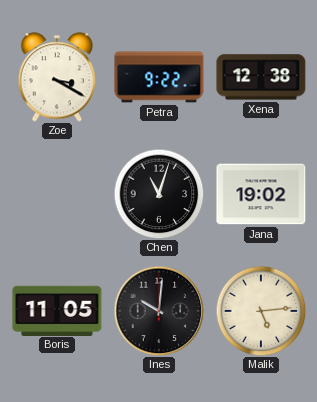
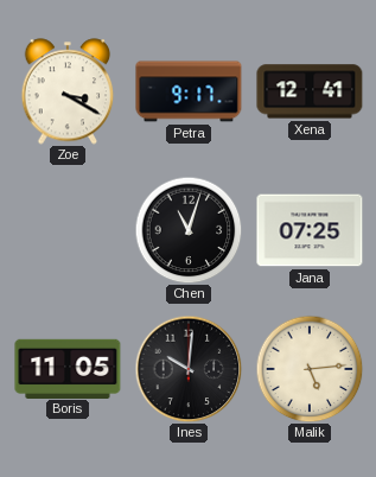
Petra: 9:22 -> 9:17 (189, 91)
Xena: 12:38 -> 12:41 (310, 91)
Jana: 19:02 -> 07:25 (310, 230)
